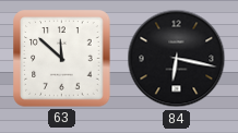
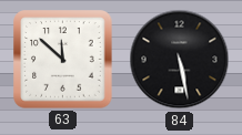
84: 6:17 -> 5:28 (180, 60)
